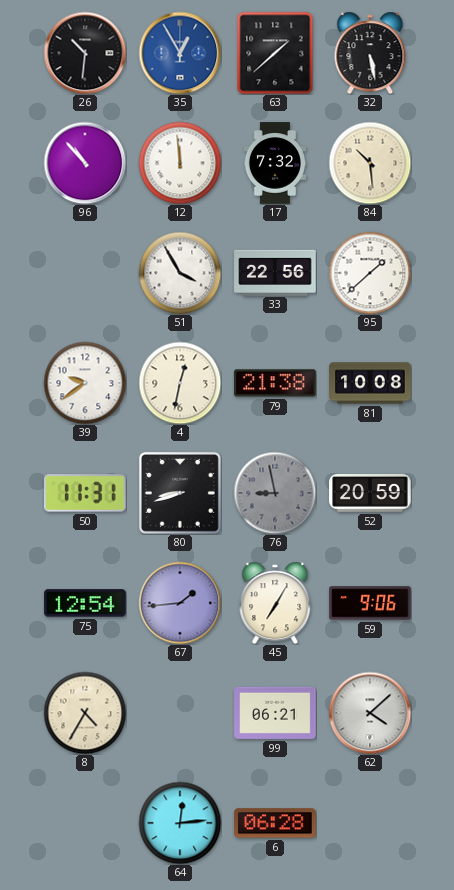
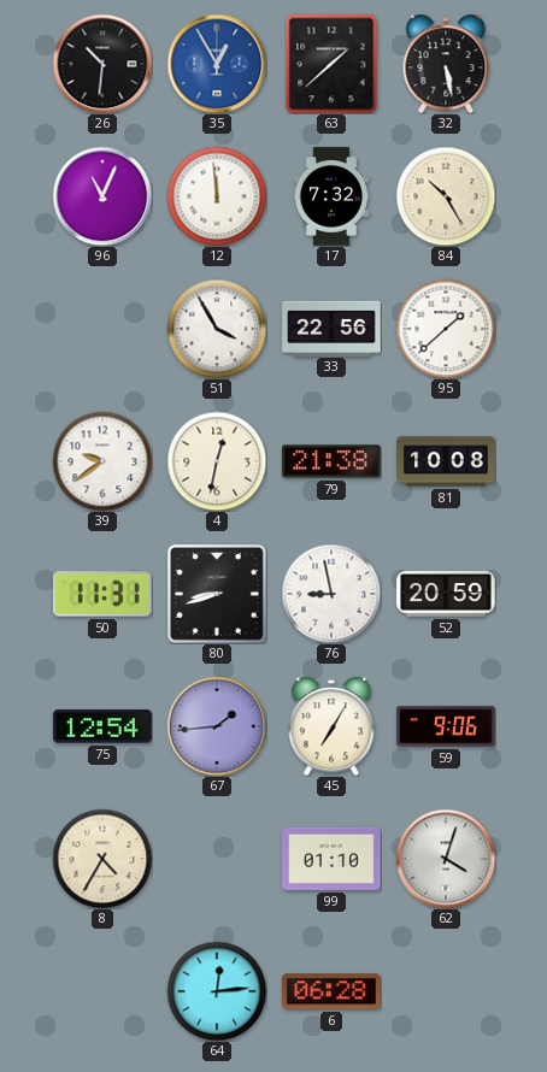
96: 10:53 -> 11:04 (102, 196)
84: 10:29 -> 10:25 (446, 196)
76 dial: grey -> white (331, 594)
99: 06:21 -> 01:10 (331, 859)
62: 4:08 -> 4:03 (446, 859)
